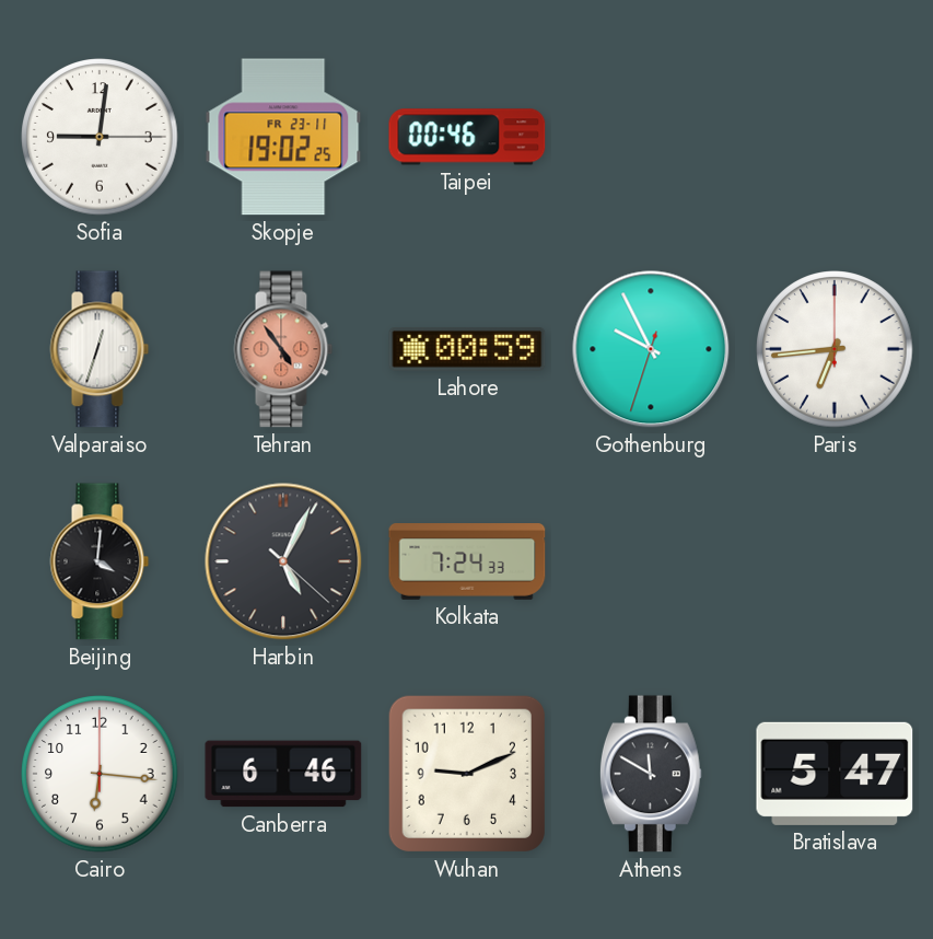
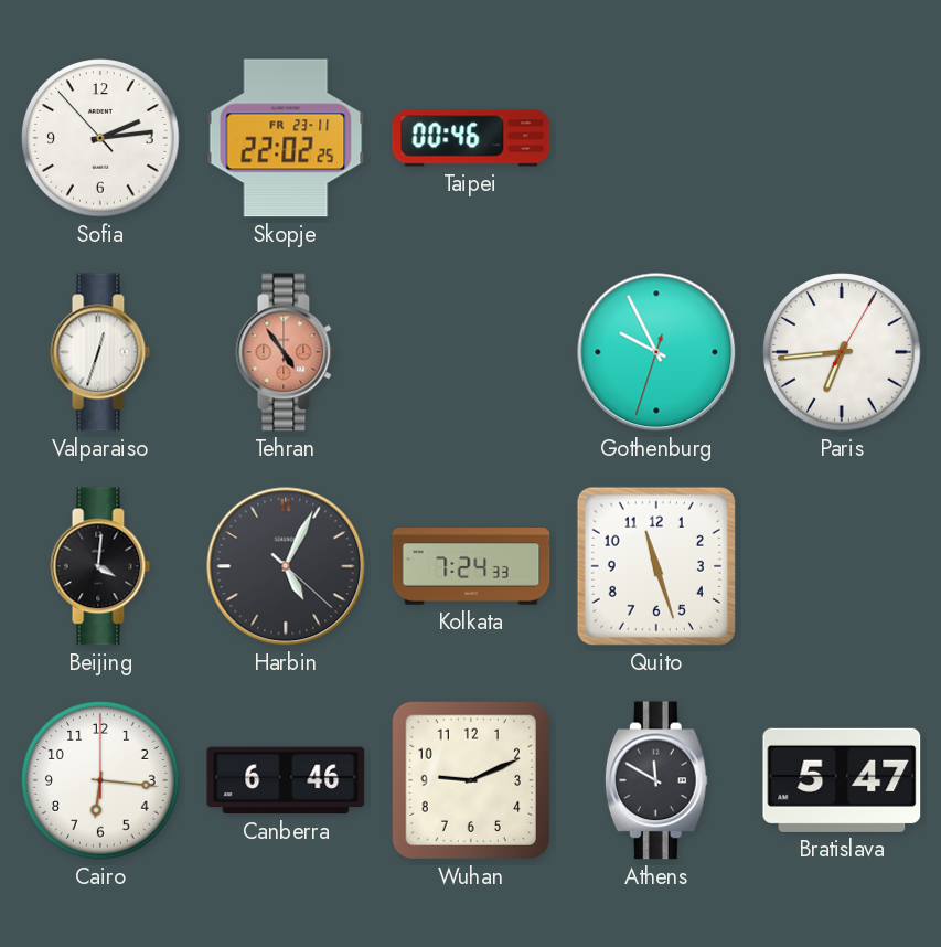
Sofia: 9:01 -> 2:13 (100, 138)
Skopje: 19:02 -> 22:02 (286, 138)
Lahore: 00:59 -> none (467, 349)
Paris: 6:44:00 -> 6:44:05 (842, 352)
Quito: none -> 11:27 (656, 566)
